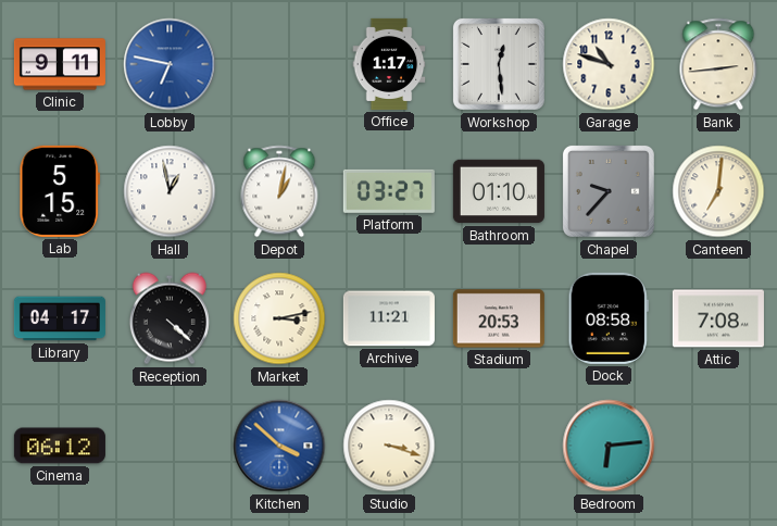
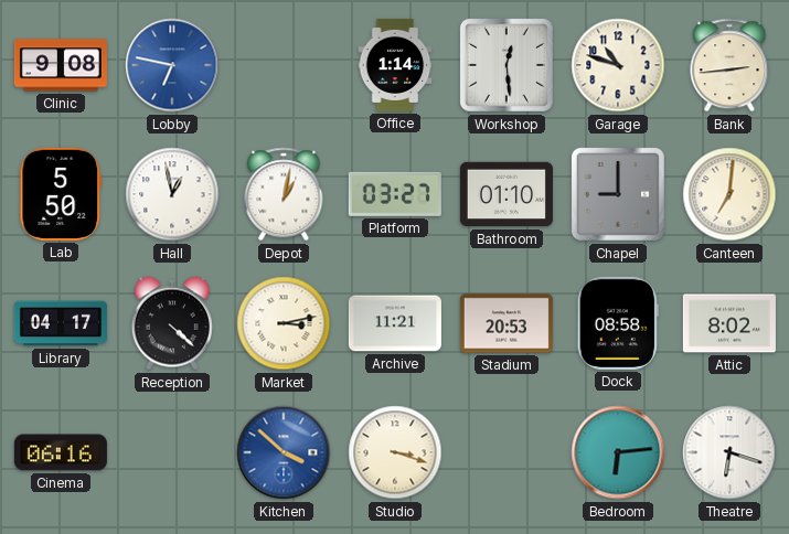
Clinic: 9:11 -> 9:08 (61, 65)
Office: 1:17 -> 1:14 (395, 65)
Lab: 5:15 -> 5:50 (61, 194)
Chapel: 9:37 -> 9:00 (618, 194)
Attic: 7:08 -> 8:02 (729, 323)
Cinema: 06:12 -> 06:16 (61, 452)
Theatre: none -> 6:18 (729, 452)
